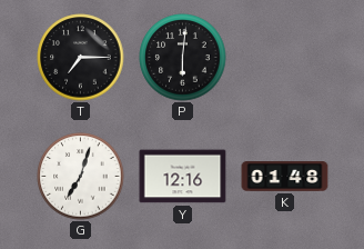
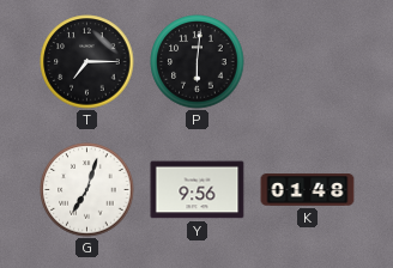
Y: 12:16 -> 9:56 (198, 190)
